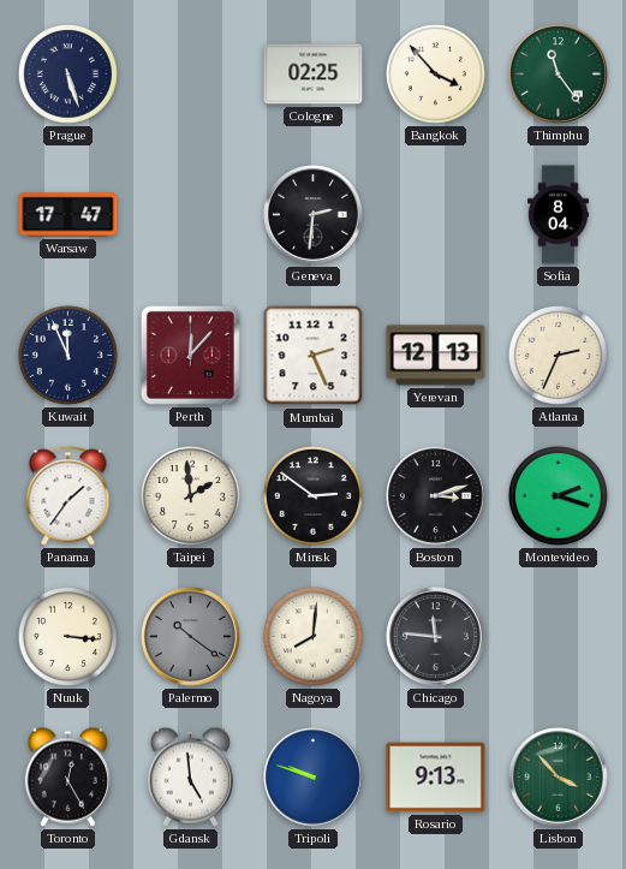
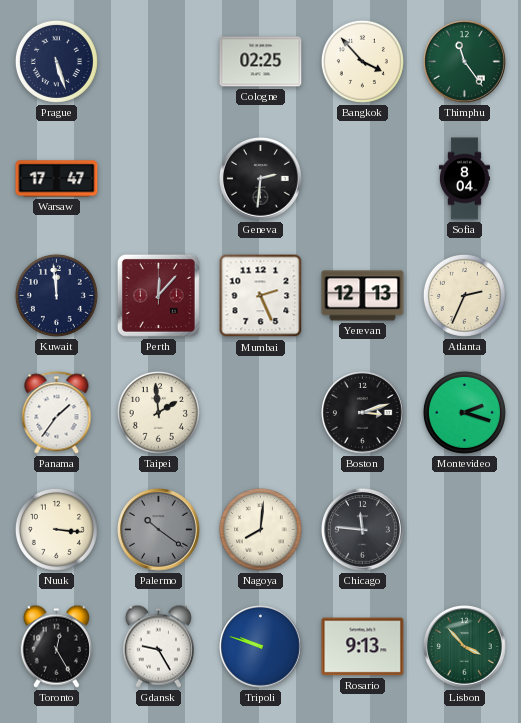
Kuwait: 11:56 -> 11:59 (56, 295)
Minsk: 2:51 -> none (312, 495)
Gdansk: 4:59 -> 9:25 (158, 646)
